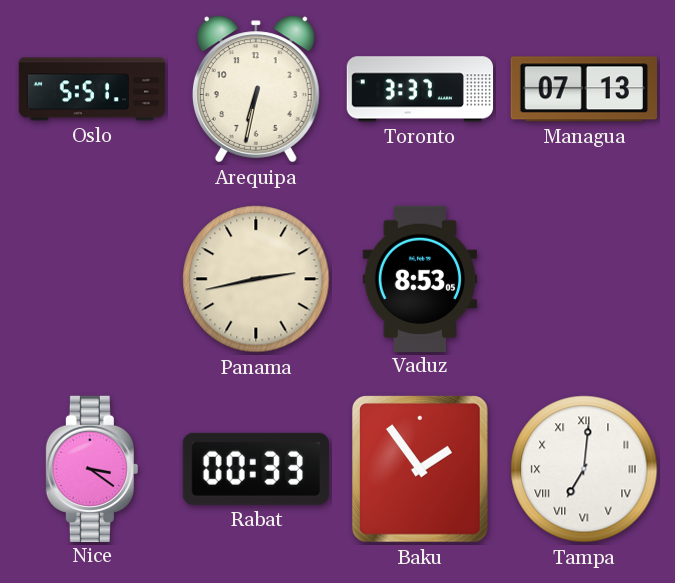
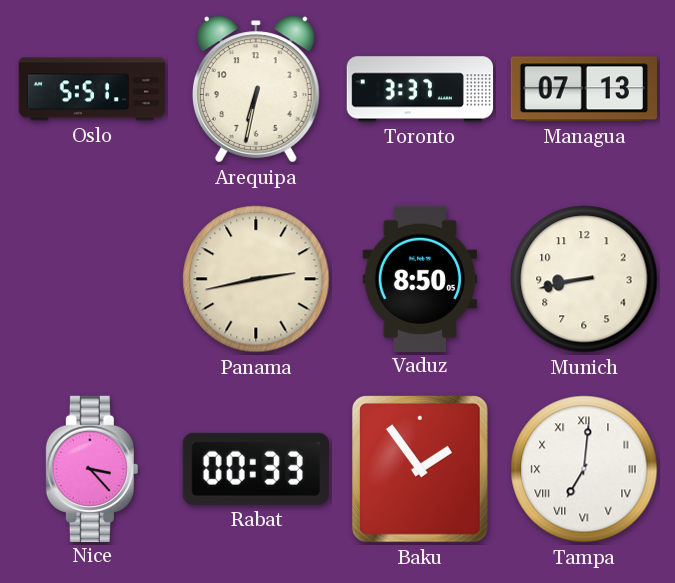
Vaduz: 8:53 -> 8:50 (420, 278)
Munich: none -> 8:43 (584, 279)
Nice: 3:21 -> 3:23 (92, 468)
